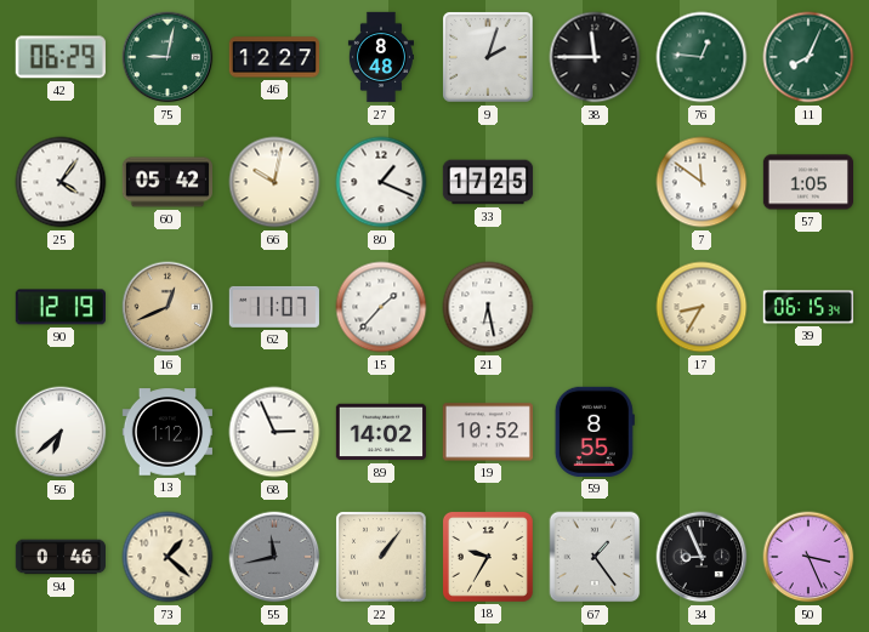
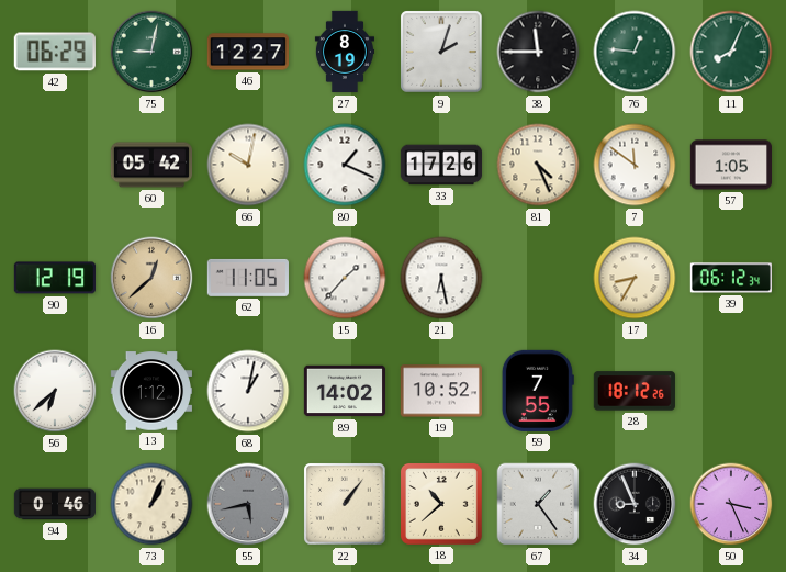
27: 8:48 -> 8:19 (344, 52)
25: 4:06 -> none (61, 182)
33: 17:25 -> 17:26 (441, 165)
81: none -> 4:26 (538, 165)
16: 12:41 -> 12:38 (151, 278)
62: 11:07 -> 11:05 (247, 278)
39: 06:15 -> 06:12 (730, 278)
68: 2:56 -> 1:02 (248, 391)
59: 8:55 -> 7:55 (538, 391)
28: none -> 18:12 (635, 391)
73: 1:22 -> 1:04 (151, 504)
55: 11:43 -> 5:43 (248, 504)
18: 9:35 -> 10:38 (441, 504)
